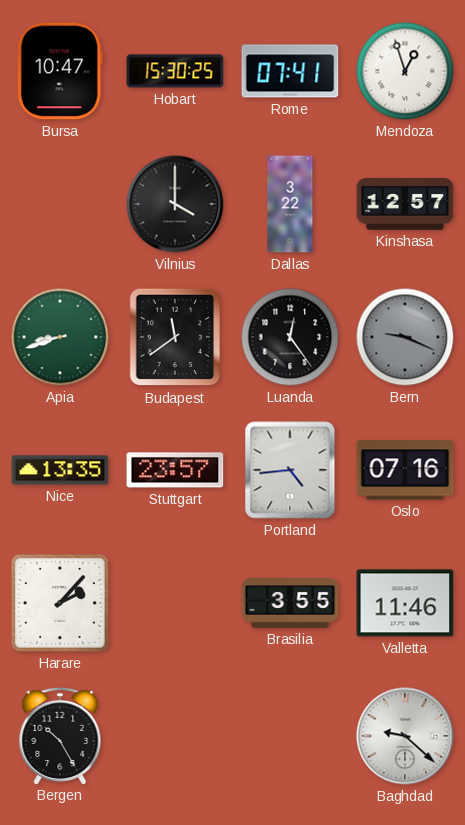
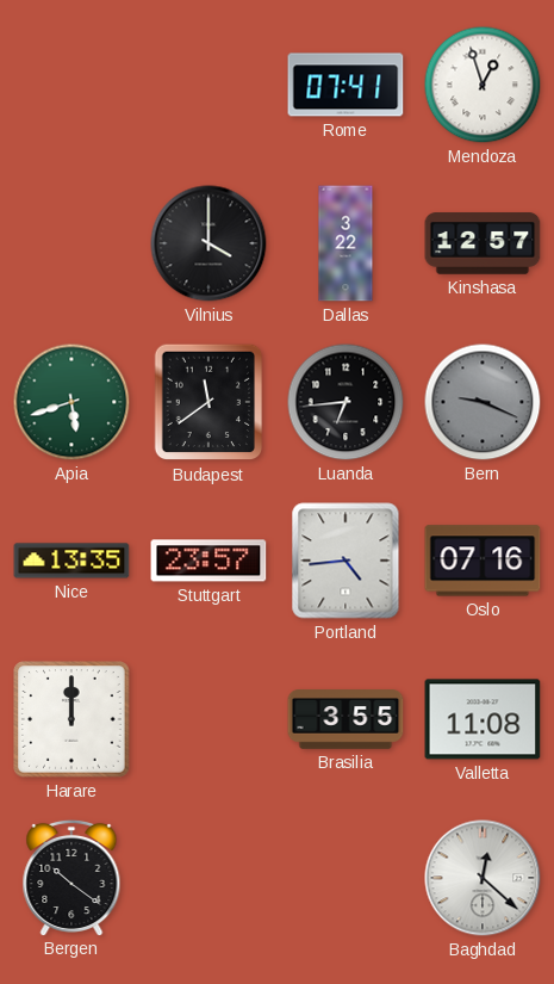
Bursa: 10:47 -> none (60, 71)
Hobart: 15:30 -> none (175, 71)
Apia: 8:42 -> 5:42 (71, 402)
Luanda: 12:24 -> 6:44 (346, 402)
Harare: 2:07 -> 12:00 (71, 719)
Valletta: 11:46 -> 11:08 (483, 719)
Bergen: 10:25 -> 10:21 (71, 877)
Baghdad: 9:22 -> 12:22 (483, 878)
